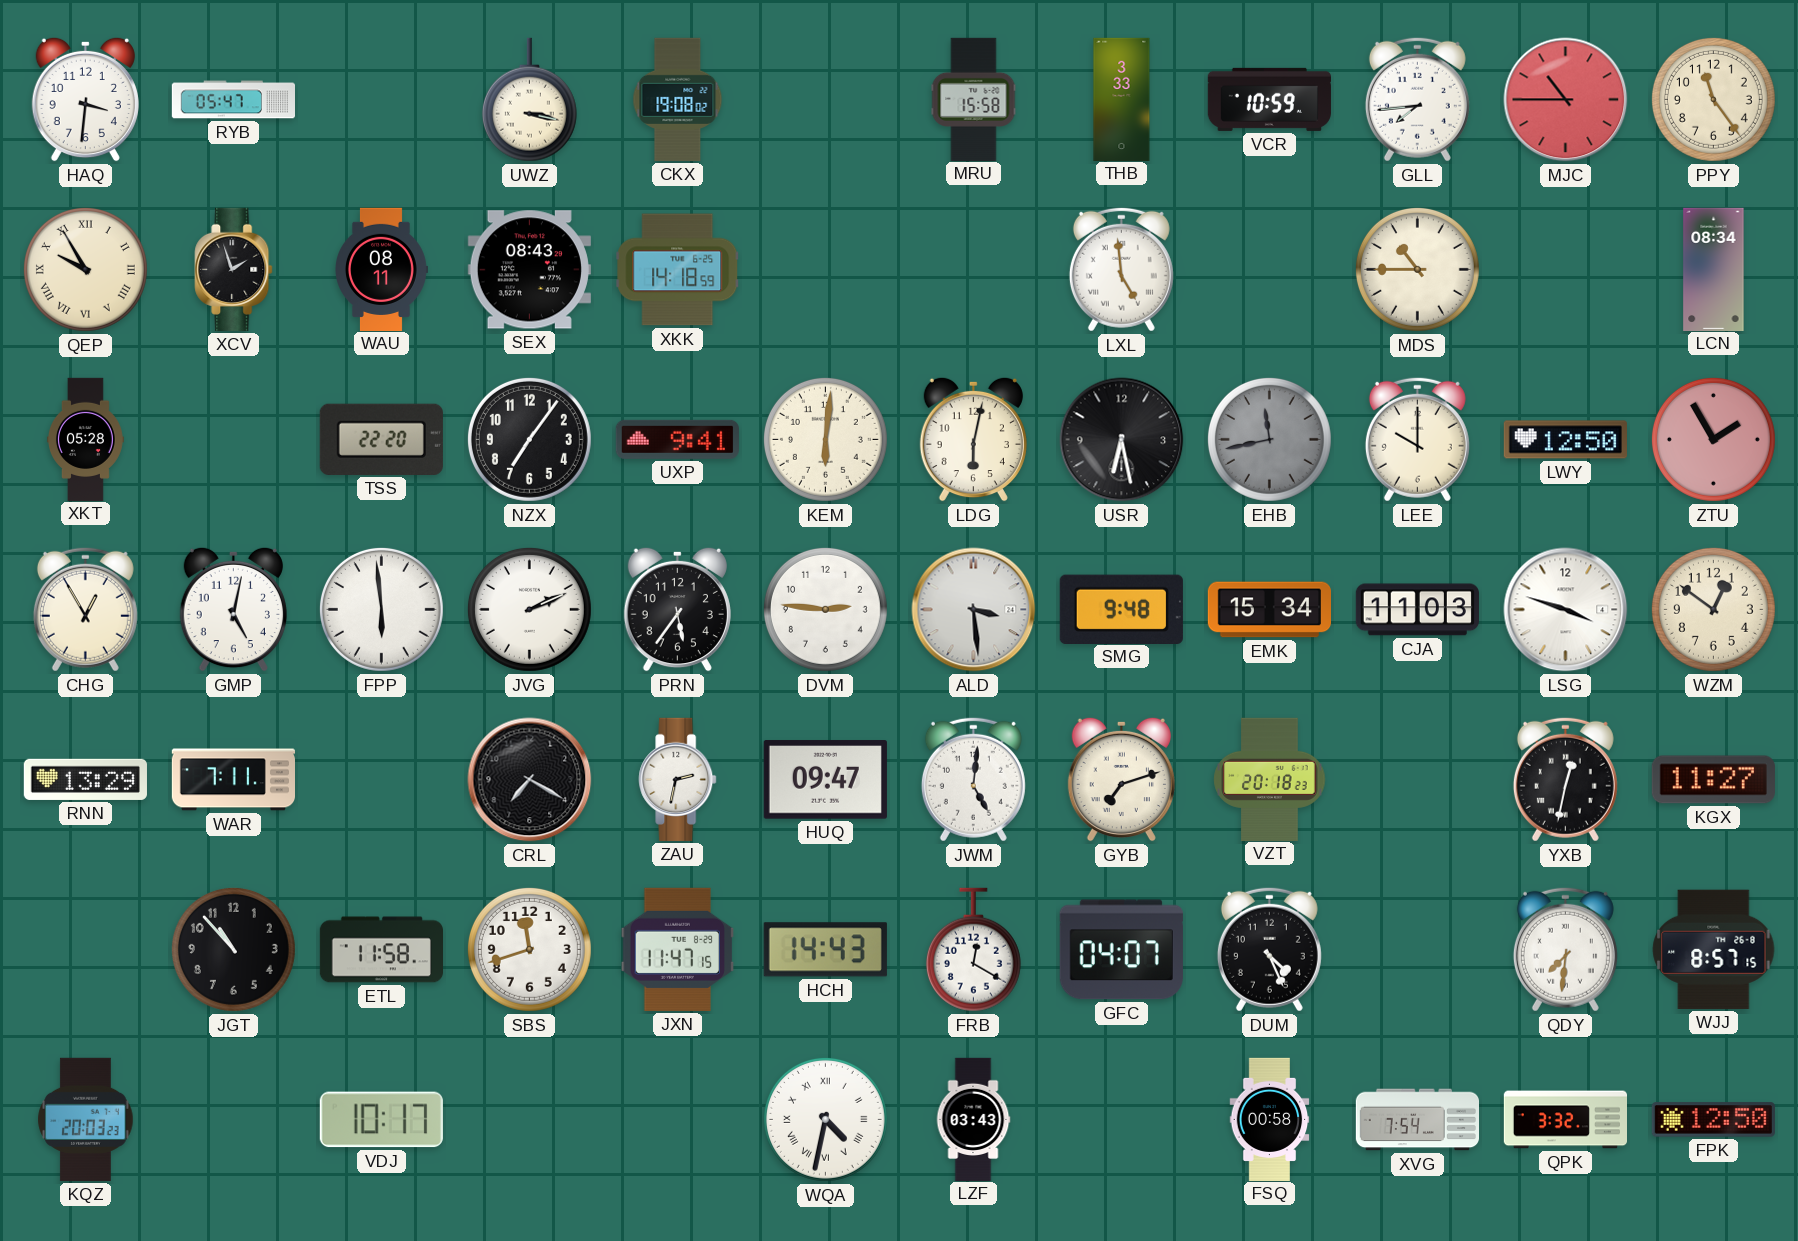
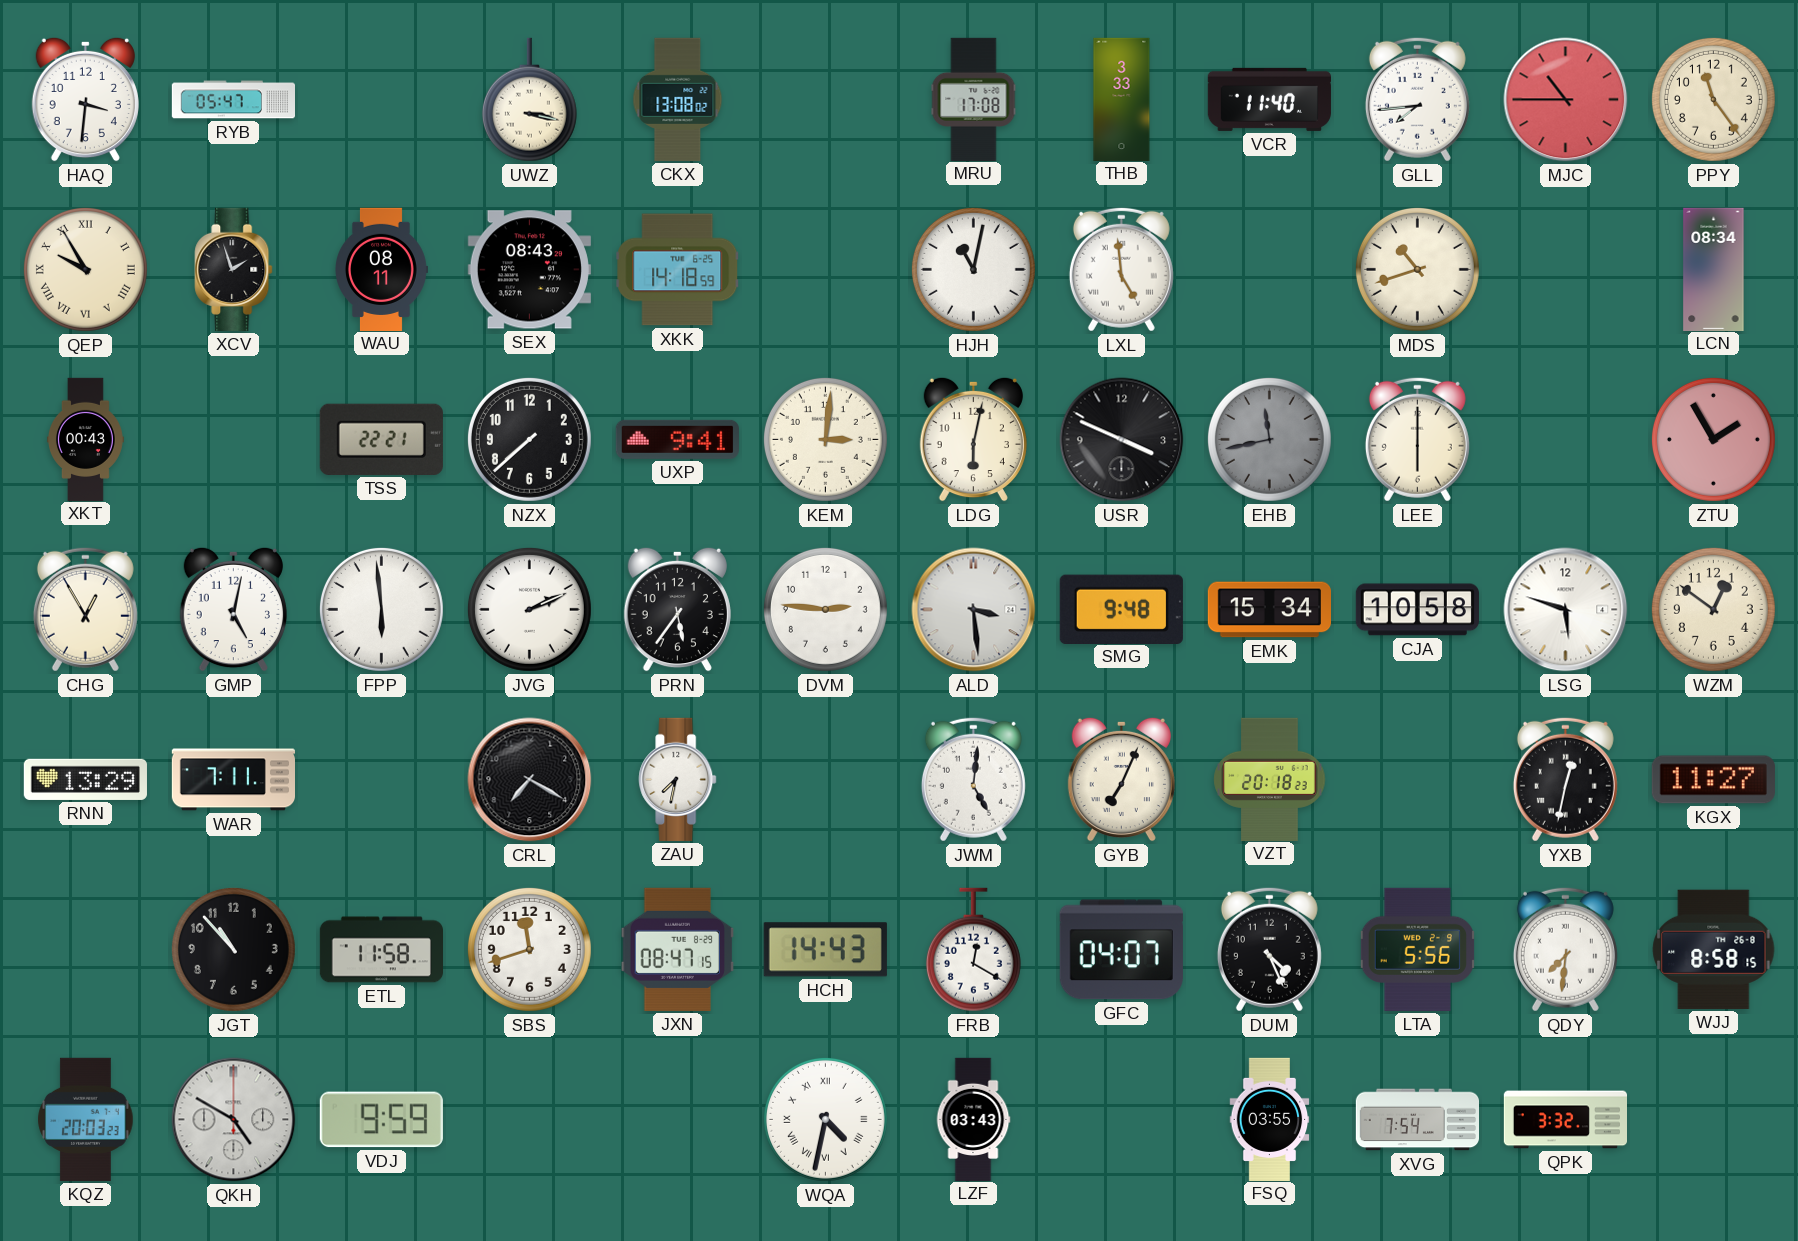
CKX: 19:08 -> 13:08 (678, 99)
MRU: 15:58 -> 17:08 (974, 99)
VCR: 10:59 -> 11:40 (1269, 99)
HJH: none -> 11:02 (973, 269)
MDS: 10:45 -> 10:42 (1417, 269)
XKT: 05:28 -> 00:43 (85, 439)
TSS: 22:20 -> 22:21 (381, 439)
NZX: 7:06 -> 7:38 (529, 439)
KEM: 6:01 -> 3:01 (825, 439)
USR: 6:28 -> 3:49 (1122, 440)
LEE: 10:00 -> 6:00 (1417, 439)
LWY: 12:50 -> none (1565, 440)
CJA: 11:03 -> 10:58 (1417, 610)
LSG: 3:48 -> 5:48 (1566, 610)
ZAU: 2:32 -> 7:32 (678, 779)
HUQ: 09:47 -> none (825, 780)
GYB: 7:12 -> 7:04 (1121, 779)
JXN: 11:47 -> 08:47 (678, 949)
LTA: none -> 5:56 (1417, 949)
WJJ: 8:57 -> 8:58 (1714, 949)
QKH: none -> 4:50 (234, 1120)
VDJ: 10:17 -> 9:59 (381, 1120)
FSQ: 00:58 -> 03:55 (1270, 1119)
FPK: 12:50 -> none (1713, 1120)
